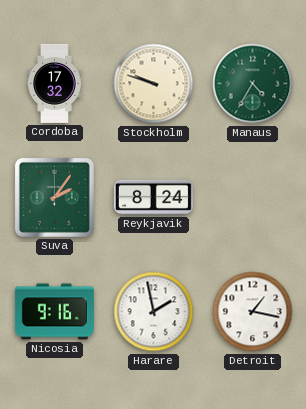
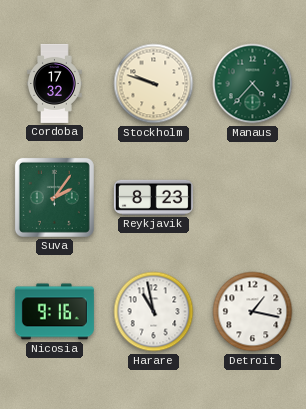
Manaus: 4:35 -> 4:37 (253, 84)
Reykjavik: 8:24 -> 8:23 (153, 197)
Harare: 1:58 -> 10:58 (154, 312)
